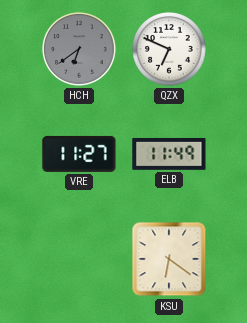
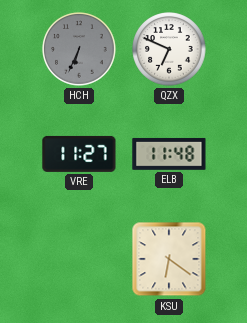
HCH: 6:39 -> 6:34 (79, 49)
ELB: 11:49 -> 11:48 (169, 154)
